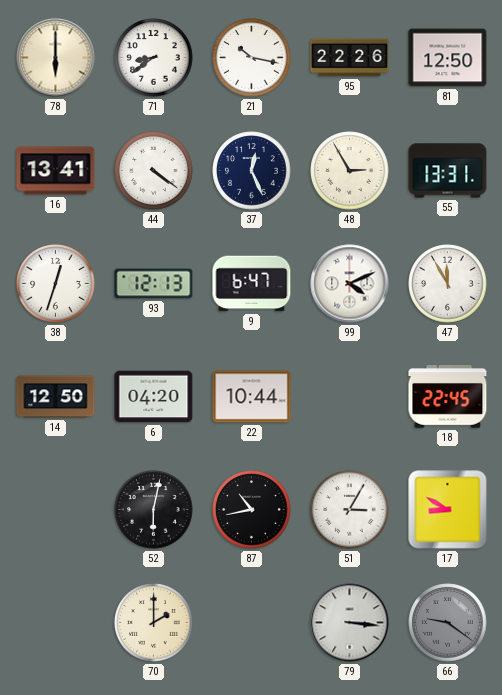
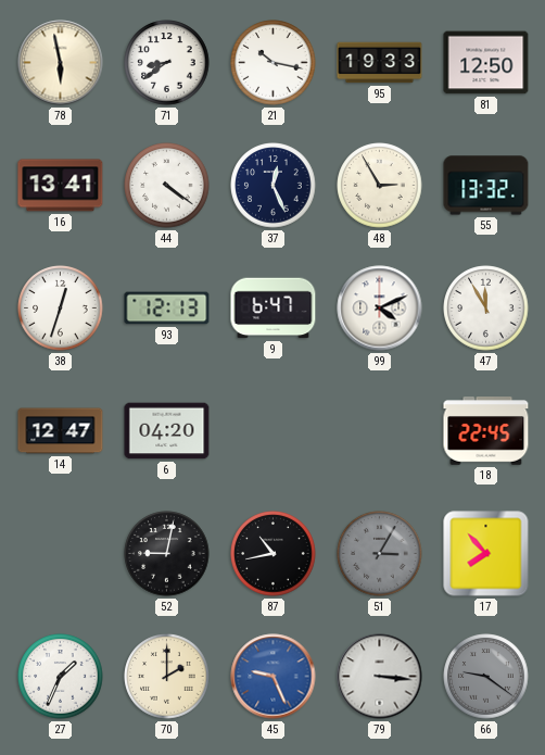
78: 6:00 -> 5:58 (61, 63)
95: 22:26 -> 19:33 (380, 63)
55: 13:31 -> 13:32 (486, 186)
14: 12:50 -> 12:47 (61, 431)
22: 10:44 -> none (252, 397)
52: 6:02 -> 9:02 (167, 554)
51 dial: white -> grey (380, 554)
17: 8:50 -> 7:53 (486, 554)
27: none -> 1:34 (61, 677)
45: none -> 9:26 (274, 677)
